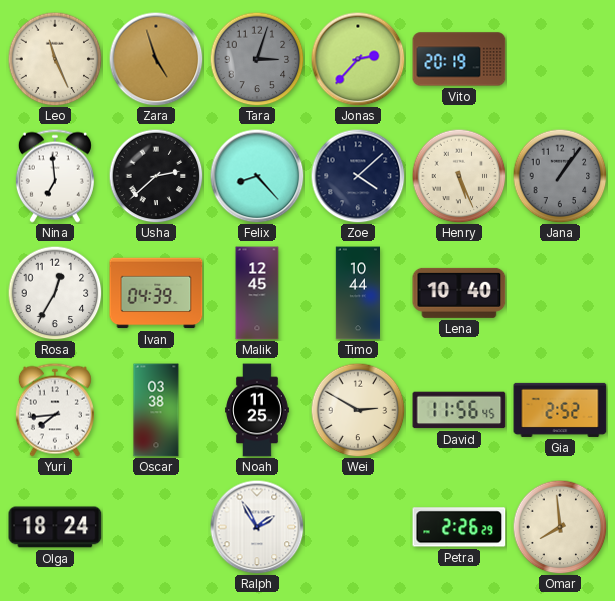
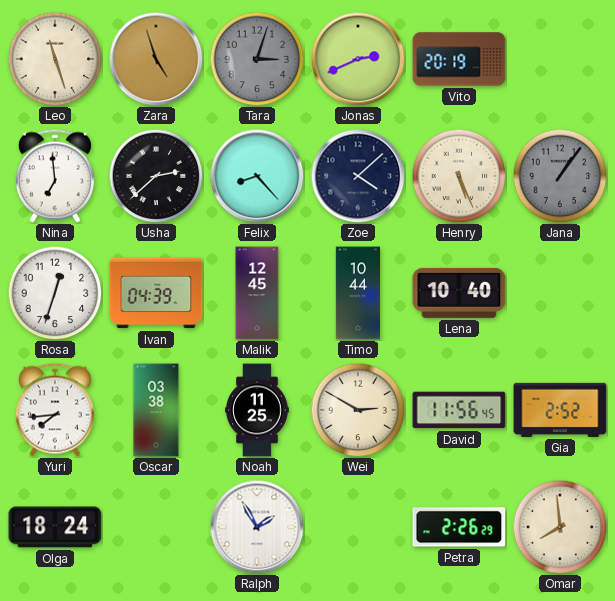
Leo: 11:26 -> 11:27 (55, 59)
Jonas: 2:37 -> 2:41 (358, 59)
Rosa: 12:35 -> 12:33 (55, 293)
